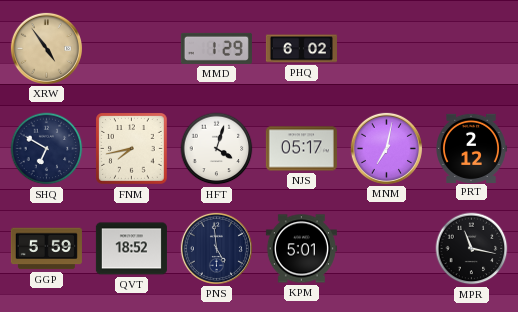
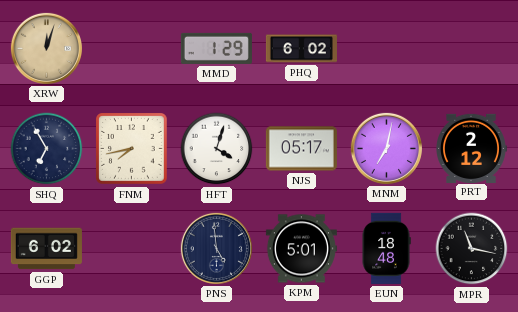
XRW: 4:54 -> 12:03 (46, 48)
SHQ: 6:50 -> 6:55 (47, 149)
GGP: 5:59 -> 6:02 (46, 249)
QVT: 18:52 -> none (131, 249)
EUN: none -> 18:48 (386, 248)
